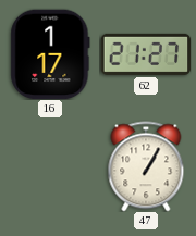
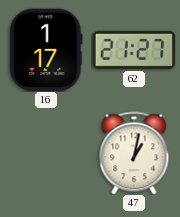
47: 1:05 -> 1:02 (134, 153)
